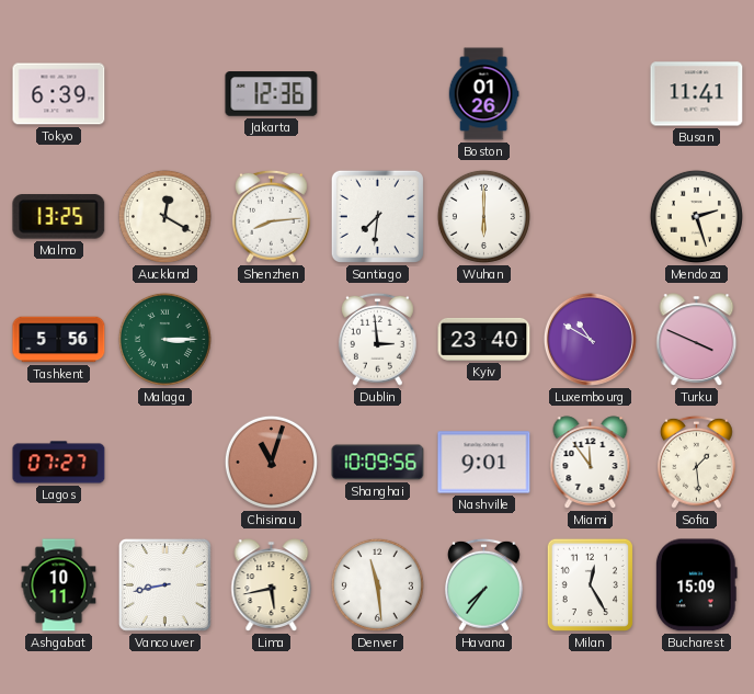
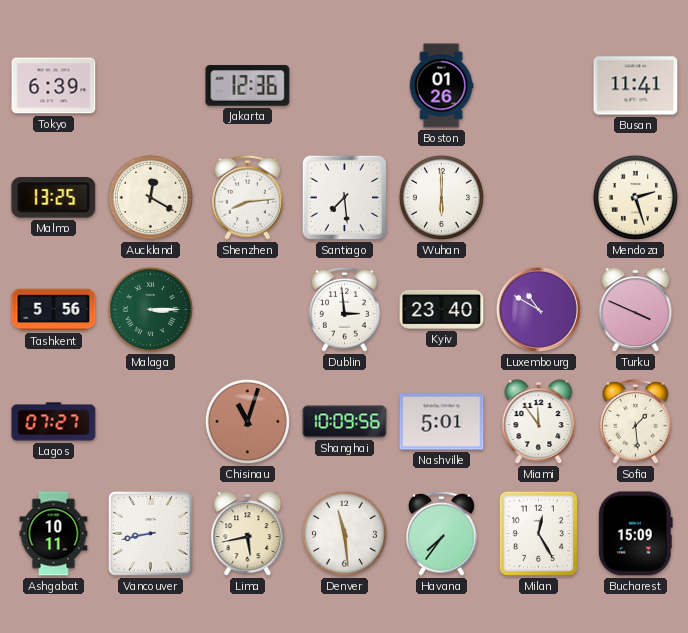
Santiago: 7:31 -> 7:29 (344, 197)
Nashville: 9:01 -> 5:01 (442, 422)
